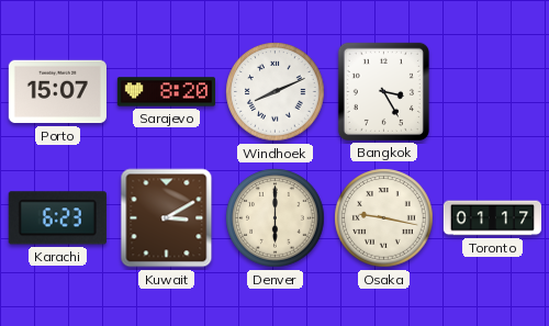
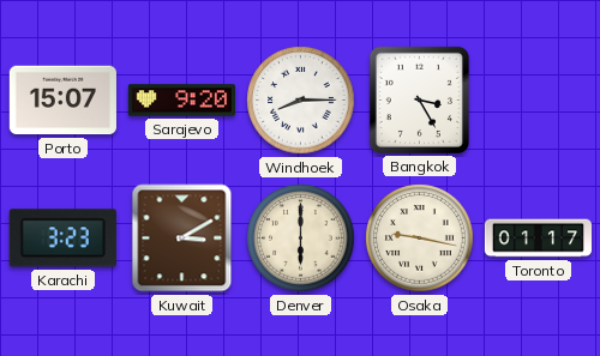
Sarajevo: 8:20 -> 9:20 (181, 101)
Windhoek: 8:11 -> 8:15 (301, 101)
Karachi: 6:23 -> 3:23 (62, 239)
